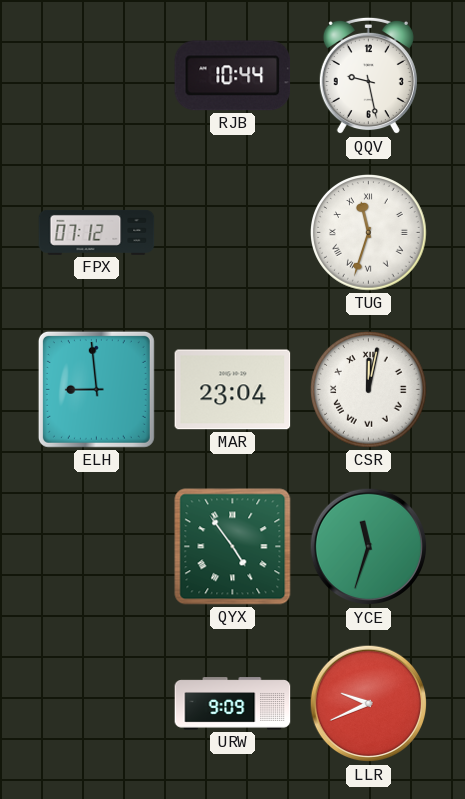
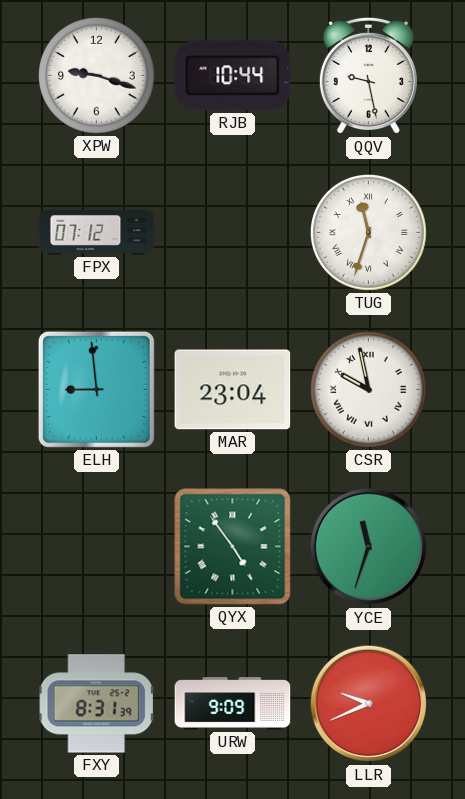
XPW: none -> 9:18 (97, 76)
CSR: 12:02 -> 9:58 (369, 390)
FXY: none -> 8:31 (97, 704)
